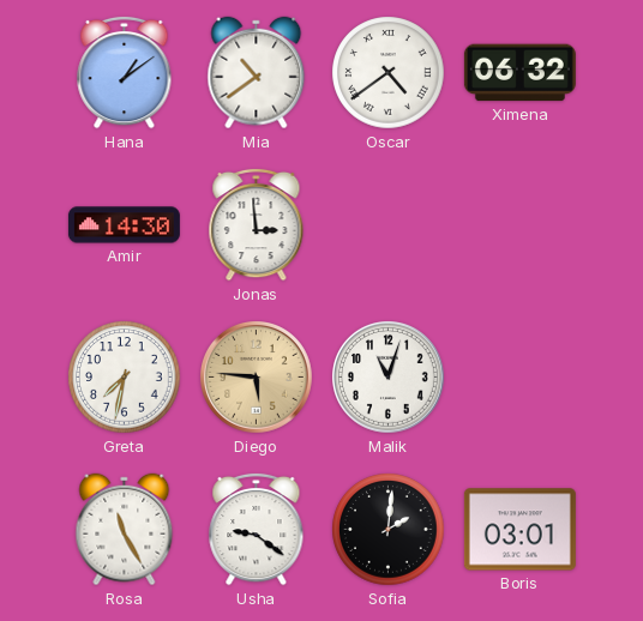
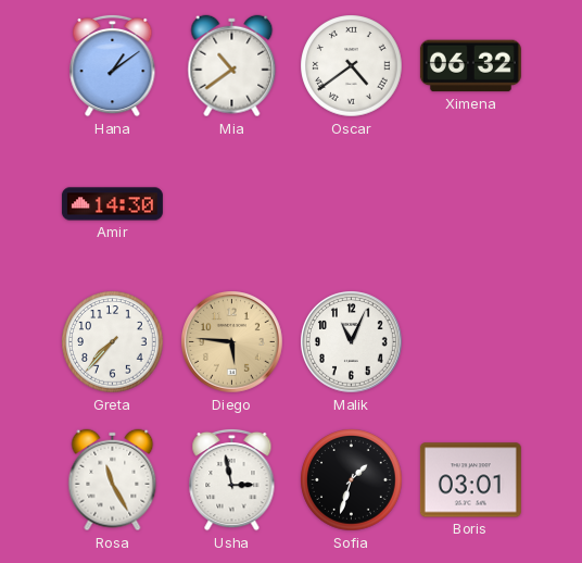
Jonas: 2:59 -> none (257, 224)
Greta: 7:32 -> 7:37 (113, 342)
Malik: 11:03 -> 11:04 (352, 342)
Usha: 9:21 -> 2:58 (232, 479)
Sofia: 2:01 -> 1:33 (352, 480)
